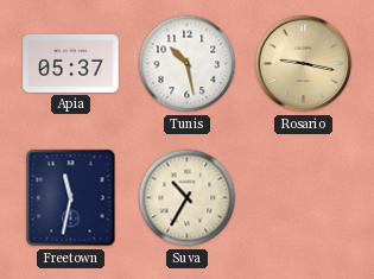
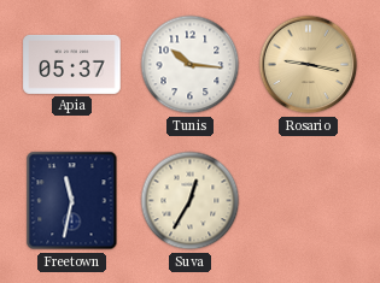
Tunis: 10:28 -> 10:16 (191, 65)
Suva: 10:35 -> 12:35 (191, 201)
